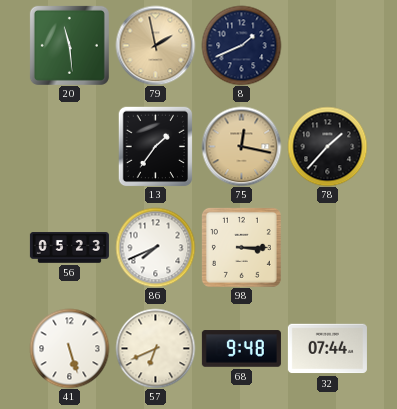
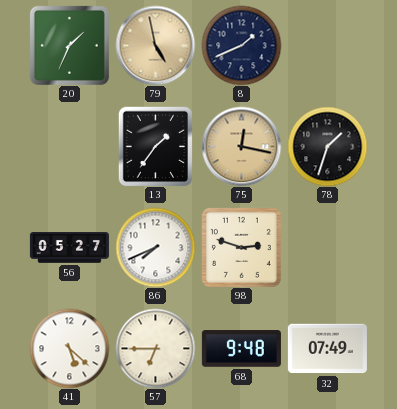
20: 11:29 -> 1:34 (69, 45)
79: 1:58 -> 4:58 (155, 45)
78: 1:37 -> 1:33 (327, 146)
56: 05:23 -> 05:27 (69, 248)
98: 3:15 -> 2:48 (241, 247)
41: 5:27 -> 5:22 (69, 348)
57: 6:41 -> 6:45 (155, 348)
32: 07:44 -> 07:49 (327, 349)
